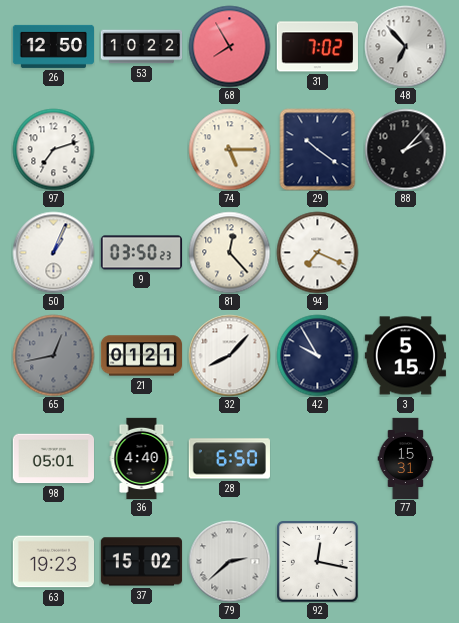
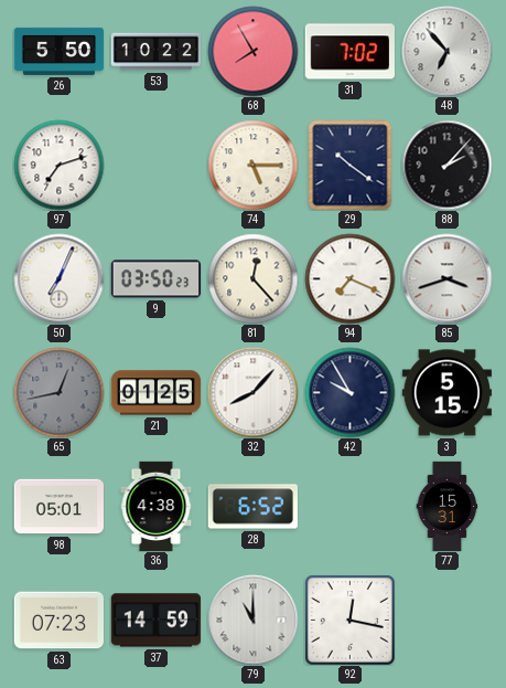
26: 12:50 -> 5:50 (58, 51)
50: 1:04 -> 7:04 (58, 278)
85: none -> 3:42 (446, 278)
21: 01:21 -> 01:25 (155, 393)
36: 4:40 -> 4:38 (157, 506)
28: 6:50 -> 6:52 (252, 507)
63: 19:23 -> 07:23 (58, 621)
37: 15:02 -> 14:59 (155, 621)
79: 2:38 -> 11:00 (252, 620)
